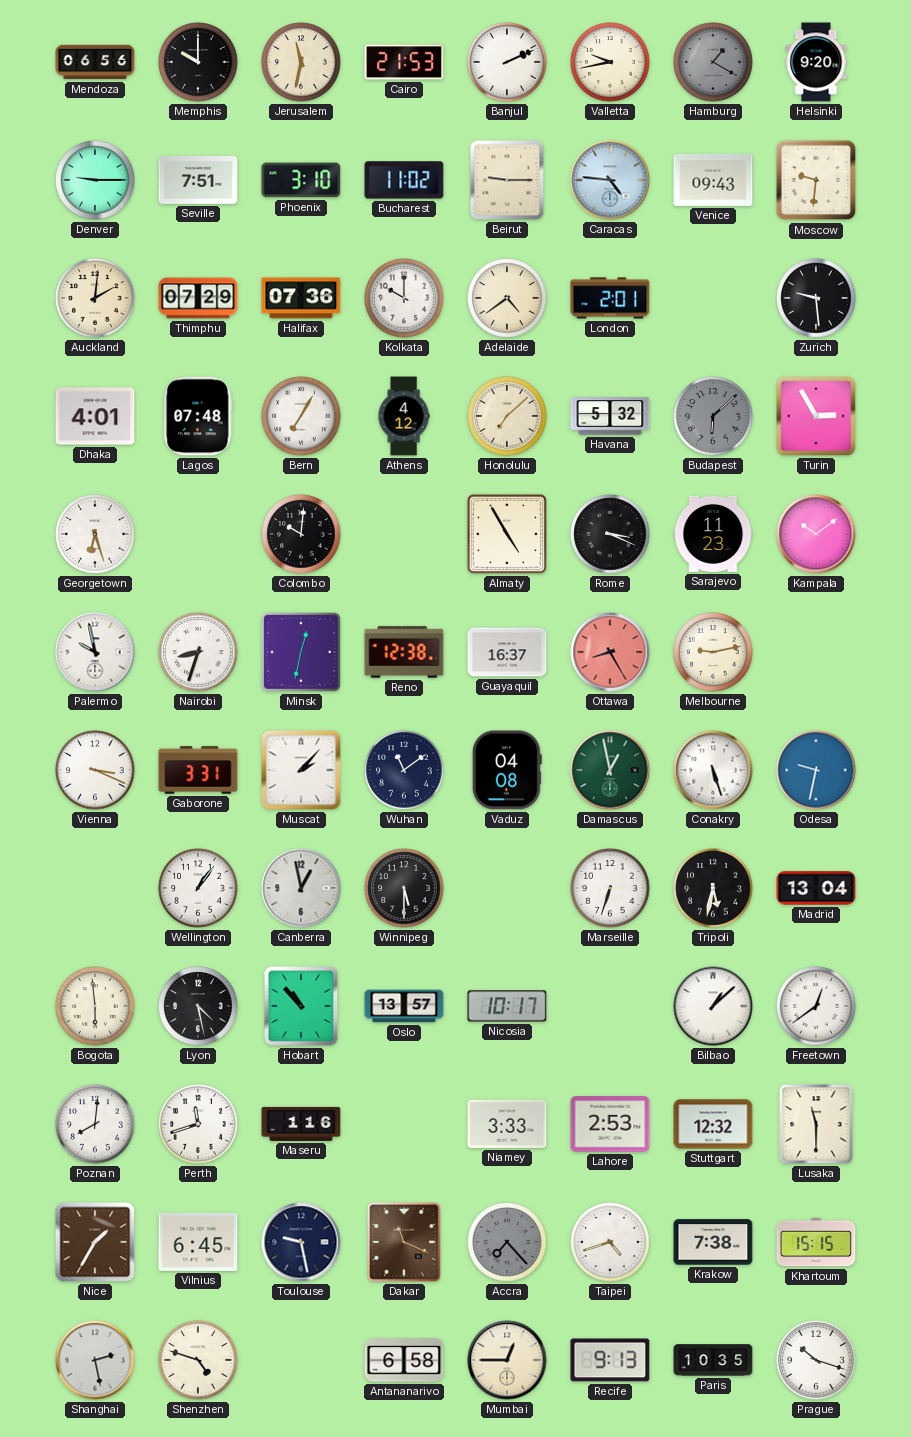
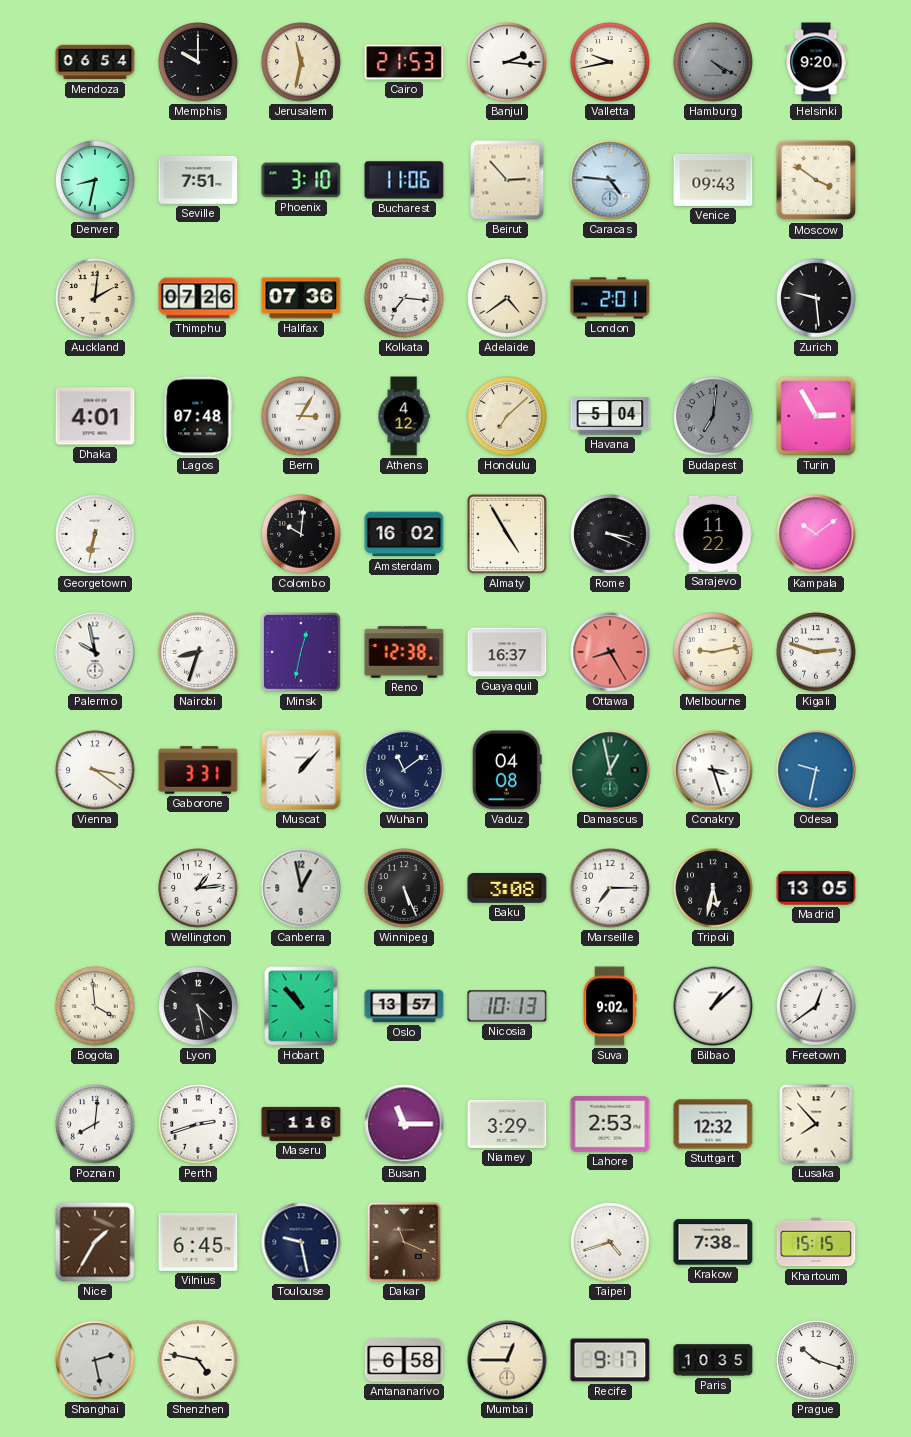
Mendoza: 06:56 -> 06:54 (95, 62)
Banjul: 2:11 -> 2:16 (507, 62)
Hamburg: 1:20 -> 4:20 (713, 62)
Denver: 9:15 -> 8:32 (95, 180)
Bucharest: 11:02 -> 11:06 (404, 180)
Beirut: 9:15 -> 2:53 (507, 180)
Moscow: 9:31 -> 3:51 (816, 180)
Thimphu: 07:29 -> 07:26 (198, 298)
Kolkata: 10:00 -> 7:16 (404, 298)
Bern: 7:05 -> 3:05 (301, 416)
Havana: 5:32 -> 5:04 (610, 416)
Budapest: 6:08 -> 7:01 (713, 416)
Georgetown: 6:27 -> 6:32 (95, 534)
Amsterdam: none -> 16:02 (404, 534)
Sarajevo: 11:23 -> 11:22 (713, 534)
Kigali: none -> 2:48 (816, 652)
Vienna: 3:19 -> 3:21 (95, 770)
Muscat: 2:07 -> 1:07 (301, 770)
Conakry: 5:27 -> 3:27 (713, 770)
Wellington: 1:06 -> 1:14 (198, 888)
Winnipeg: 5:30 -> 5:26 (404, 888)
Baku: none -> 3:08 (507, 888)
Marseille: 6:33 -> 7:15 (610, 888)
Madrid: 13:04 -> 13:05 (816, 888)
Bogota: 5:59 -> 3:59 (95, 1006)
Nicosia: 10:17 -> 10:13 (507, 1006)
Suva: none -> 9:02 (610, 1006)
Perth: 11:42 -> 2:42 (198, 1124)
Busan: none -> 11:15 (404, 1124)
Niamey: 3:33 -> 3:29 (507, 1124)
Lusaka: 11:30 -> 7:53 (816, 1124)
Accra: 7:23 -> none (507, 1242)
Shenzhen: 4:48 -> 4:47 (198, 1360)
Recife: 9:13 -> 9:17 (610, 1360)
